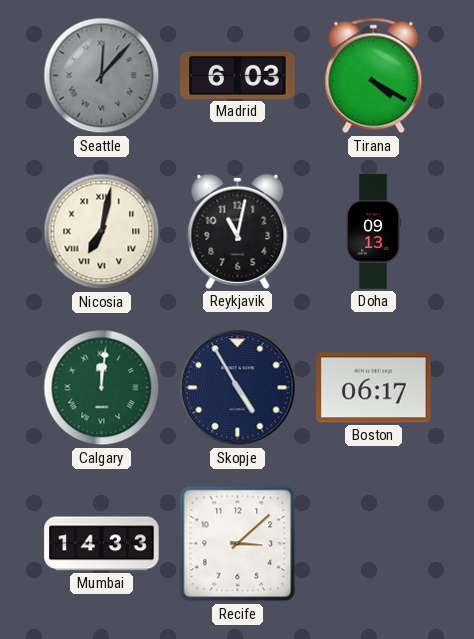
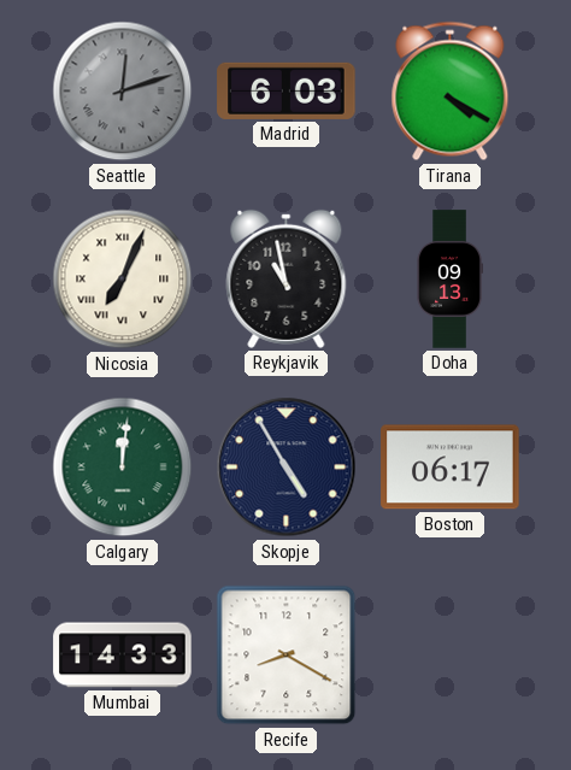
Seattle: 12:07 -> 12:12 (123, 92)
Nicosia: 7:02 -> 7:04 (123, 280)
Reykjavik: 11:02 -> 10:58 (287, 278)
Recife: 3:08 -> 8:20 (287, 656)
